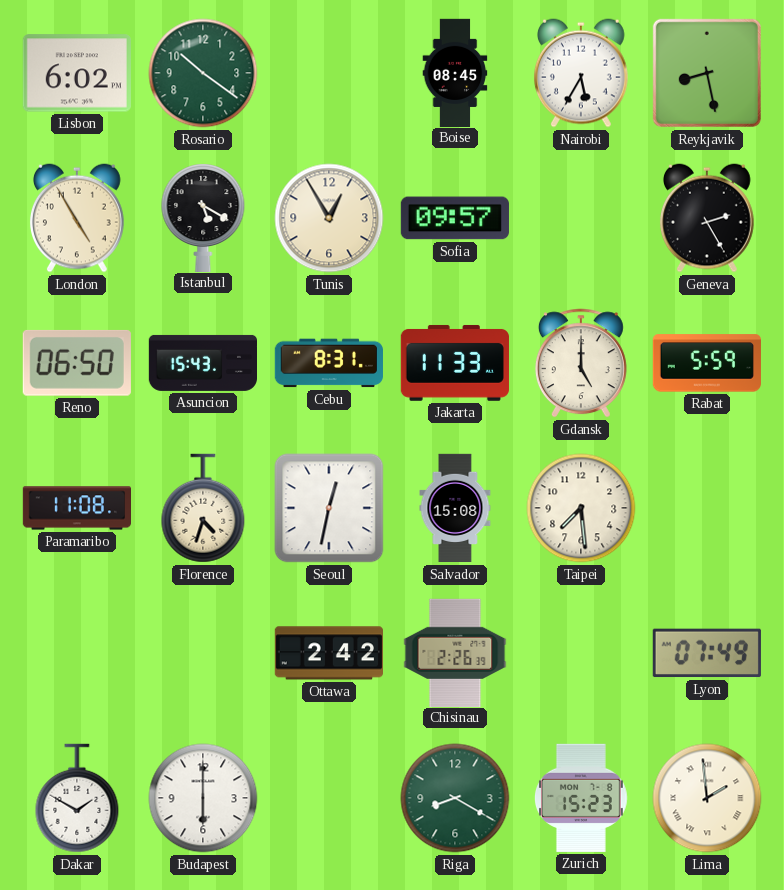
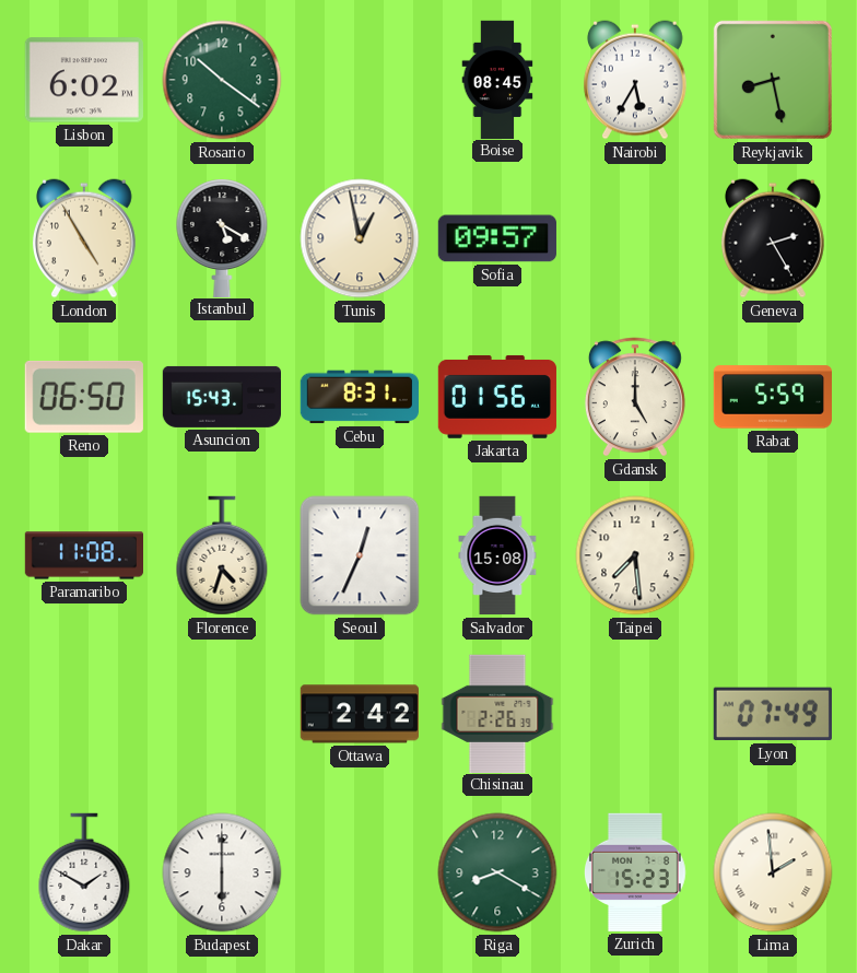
Tunis: 12:55 -> 12:58 (360, 238)
Jakarta: 11:33 -> 01:56 (497, 397)
Seoul: 12:32 -> 12:34 (360, 555)
